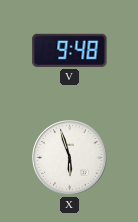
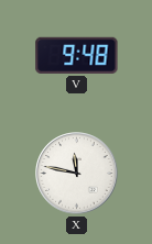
X: 5:57 -> 11:47 (77, 174)
